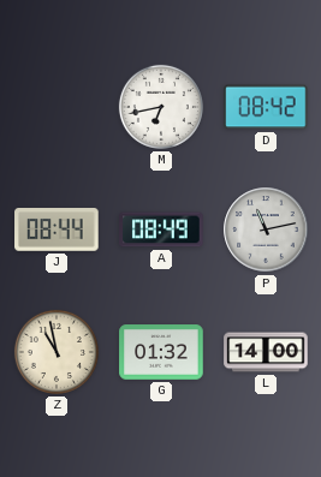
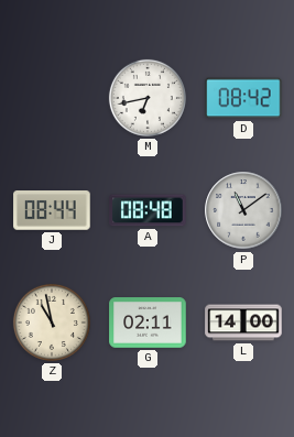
A: 08:49 -> 08:48 (148, 210)
P: 11:13 -> 11:09 (243, 210)
G: 01:32 -> 02:11 (148, 323)
